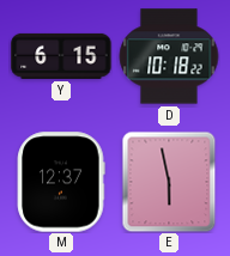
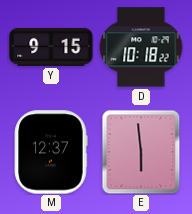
Y: 6:15 -> 9:15 (51, 47)
E: 5:58 -> 5:59 (141, 152)
